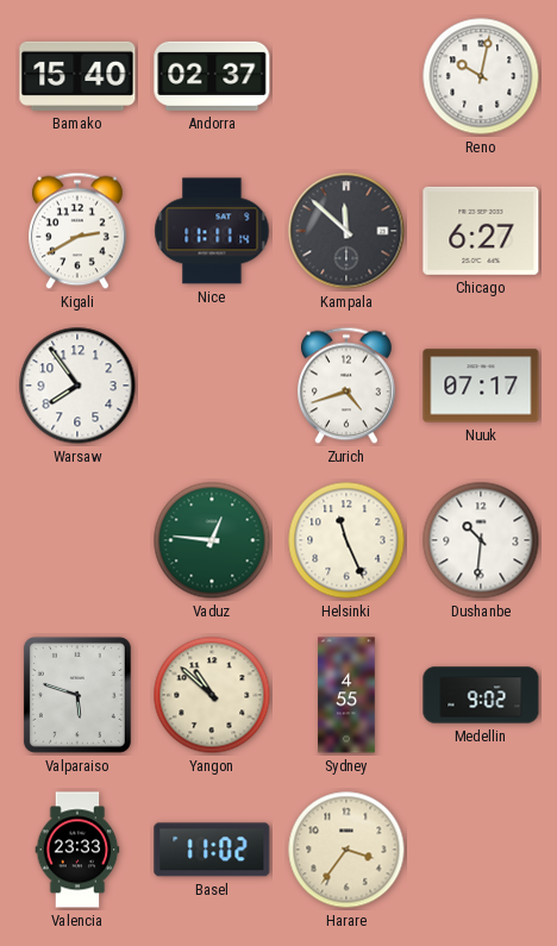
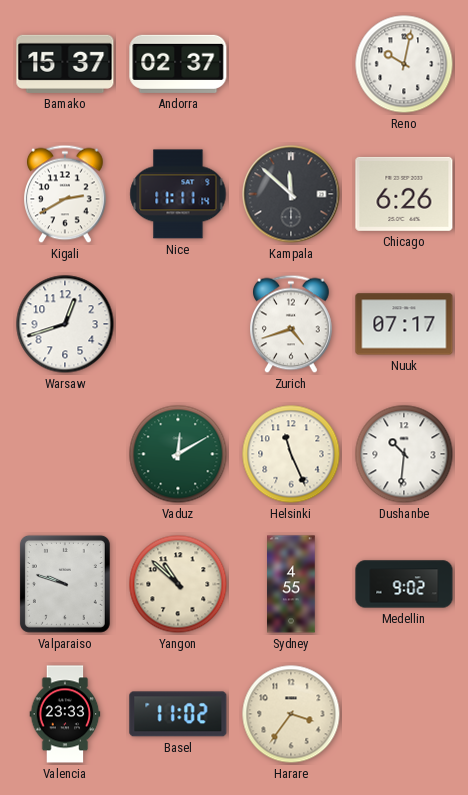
Bamako: 15:40 -> 15:37 (65, 64)
Chicago: 6:27 -> 6:26 (404, 194)
Warsaw: 7:54 -> 12:42 (65, 324)
Vaduz: 12:46 -> 12:10 (178, 454)
Valparaiso: 5:48 -> 9:48 (65, 584)
